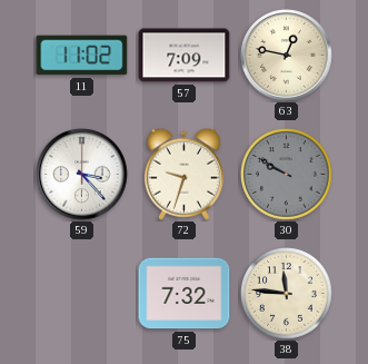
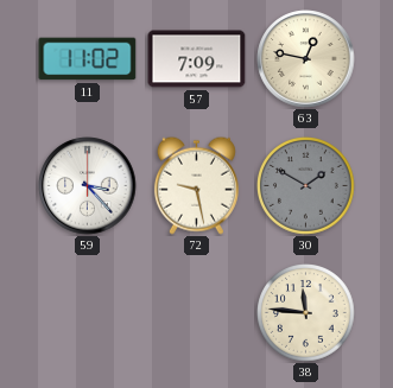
72: 9:33 -> 9:28 (196, 185)
30: 9:50 -> 1:50 (306, 186)
75: 7:32 -> none (185, 294)
